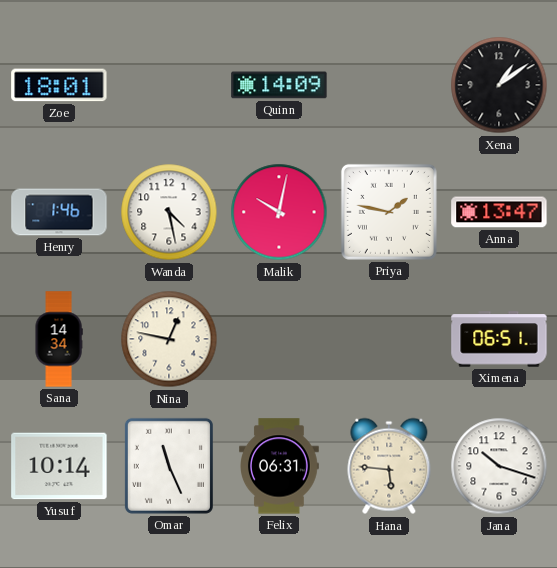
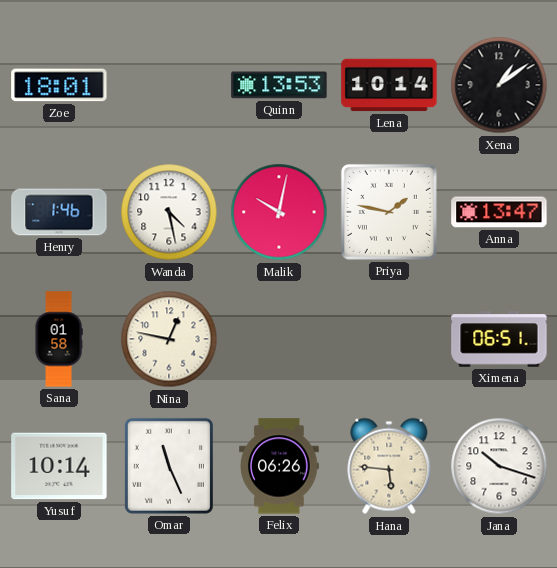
Quinn: 14:09 -> 13:53 (279, 85)
Lena: none -> 10:14 (389, 85)
Sana: 14:34 -> 01:58 (59, 339)
Felix: 06:31 -> 06:26 (280, 466)
